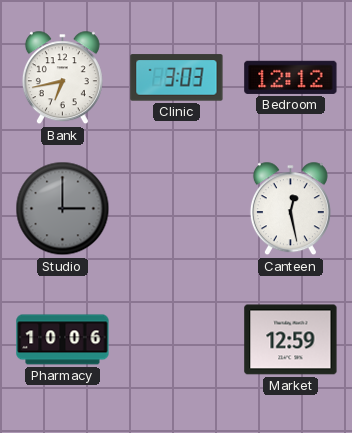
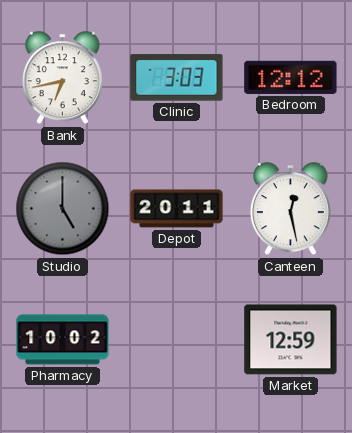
Studio: 3:00 -> 5:00 (63, 209)
Depot: none -> 20:11 (177, 209)
Pharmacy: 10:06 -> 10:02 (63, 340)
